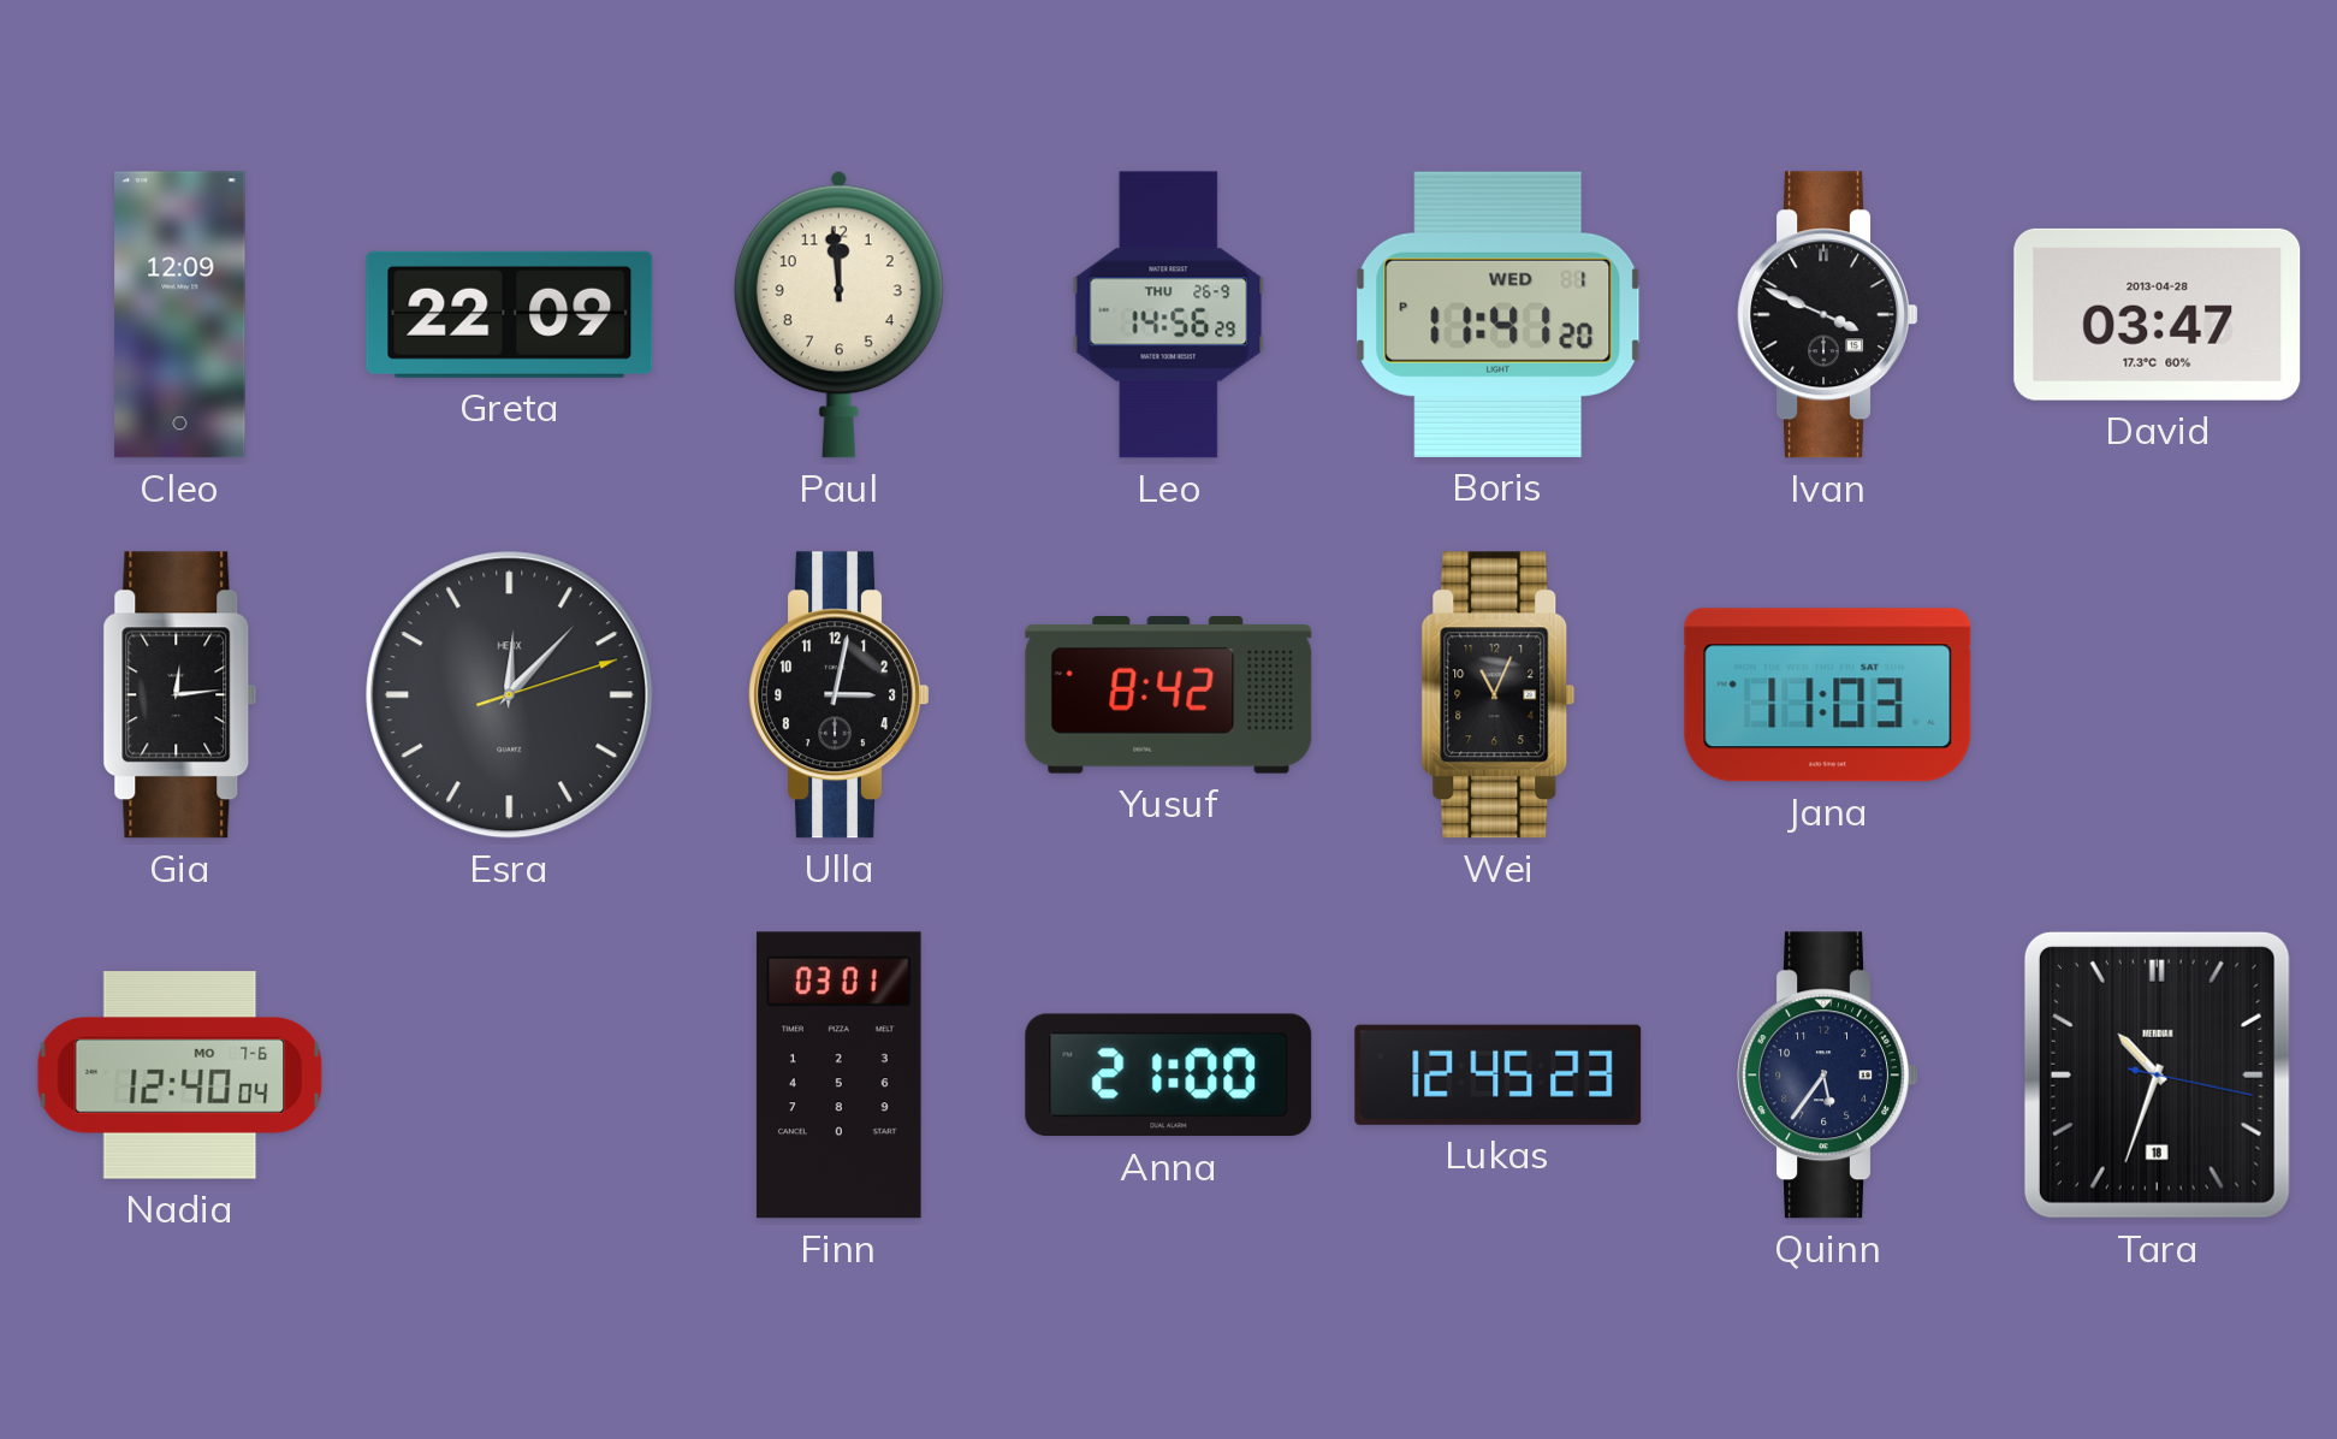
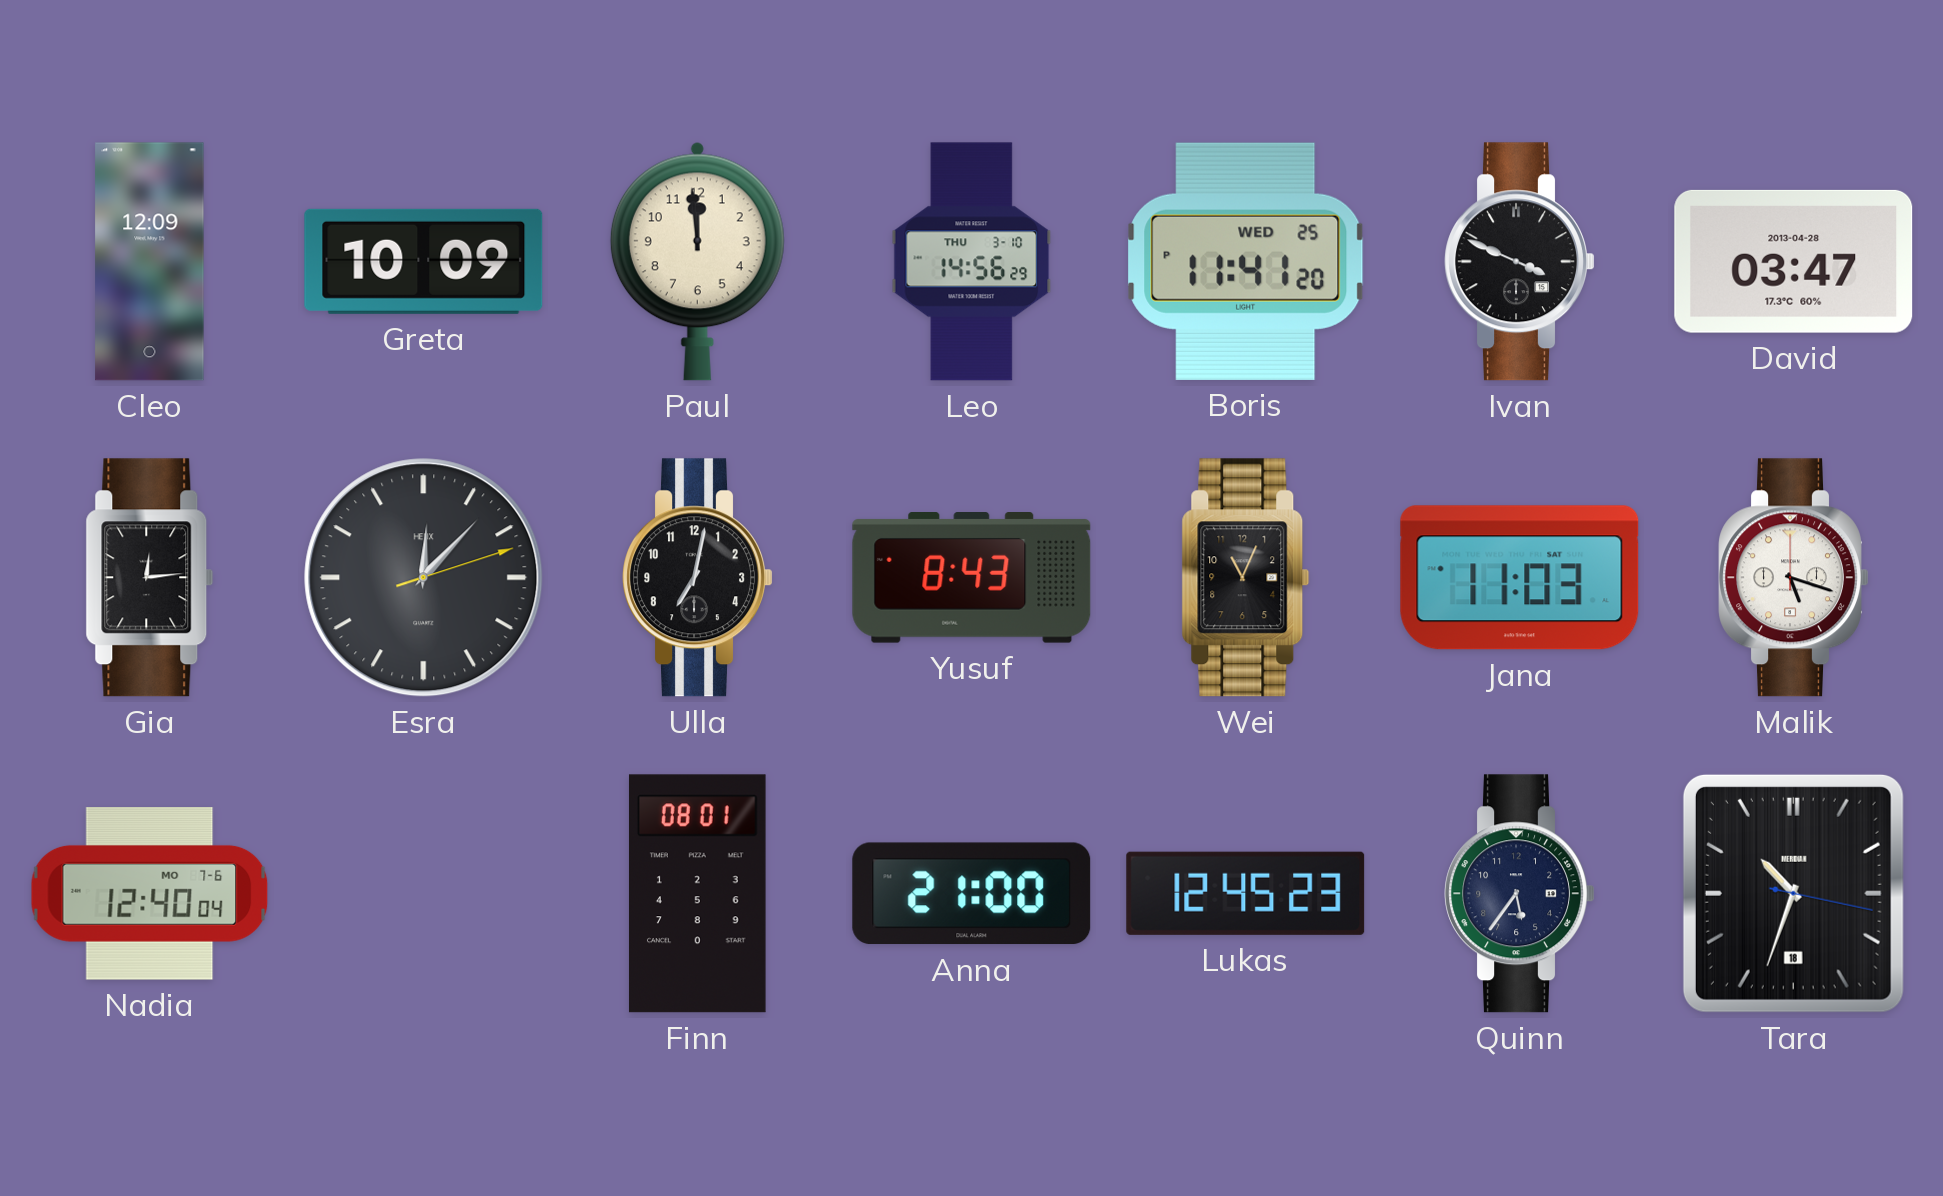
Greta: 22:09 -> 10:09 (424, 261)
Leo date: THU 26-9 -> THU 3-10 (972, 262)
Boris date: WED 1 -> WED 25 (1246, 261)
Ulla: 3:02 -> 7:02 (698, 578)
Yusuf: 8:42 -> 8:43 (972, 578)
Malik: none -> 5:18 (1794, 578)
Finn: 03:01 -> 08:01 (698, 894)
